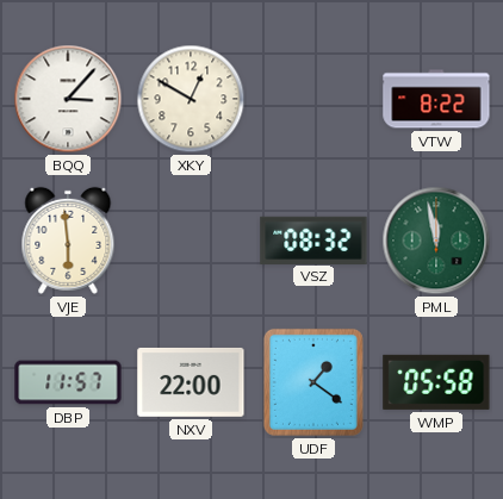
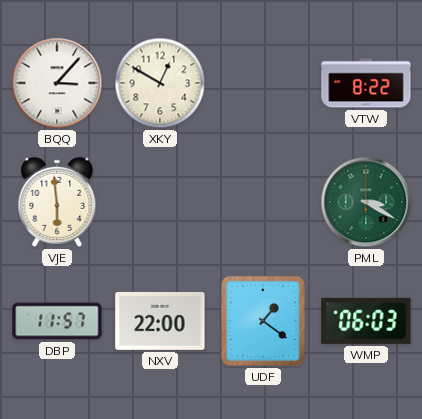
VSZ: 08:32 -> none (313, 239)
PML: 11:58 -> 3:20 (366, 202)
WMP: 05:58 -> 06:03 (366, 321)
